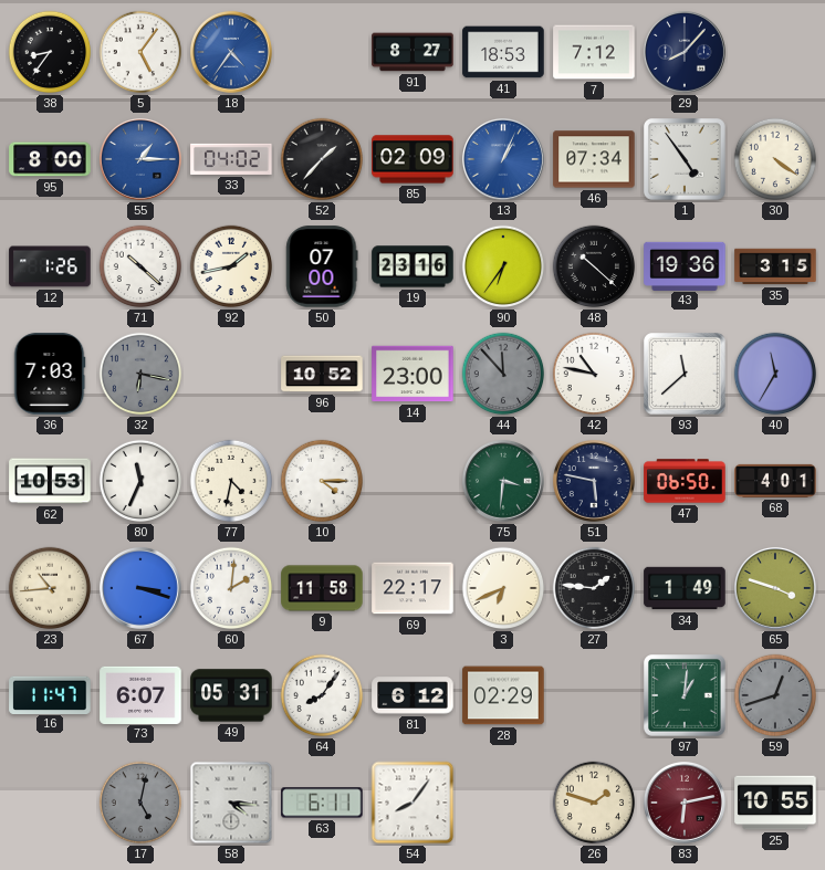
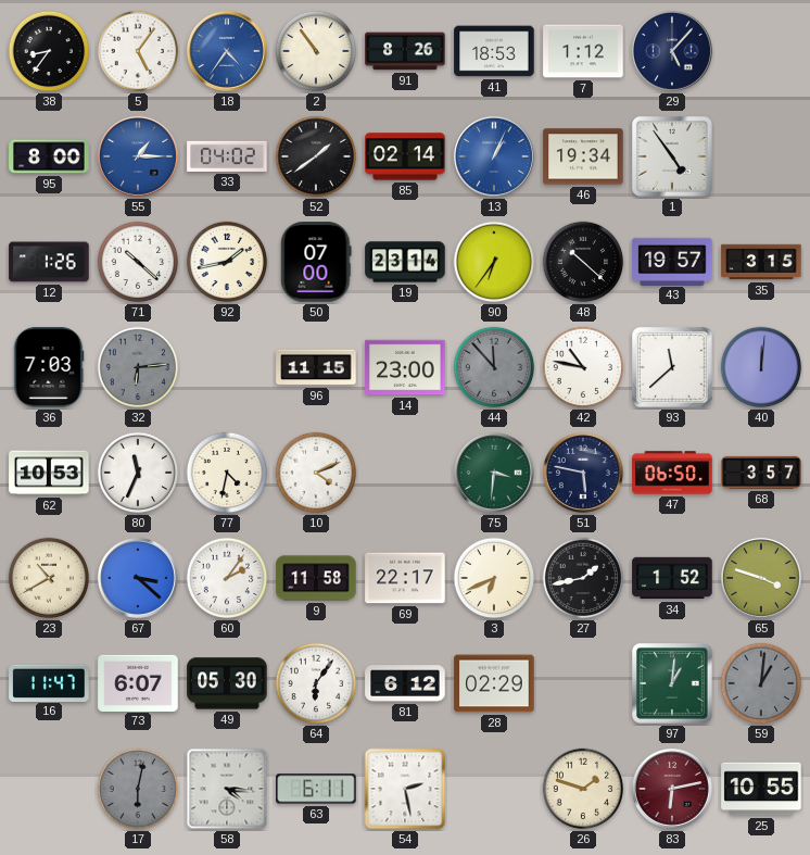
2: none -> 10:54 (316, 51)
91: 8:27 -> 8:26 (405, 51)
7: 7:12 -> 1:12 (583, 51)
29: 8:07 -> 5:07 (672, 51)
52: 1:37 -> 1:39 (316, 156)
85: 02:09 -> 02:14 (405, 156)
46: 07:34 -> 19:34 (583, 156)
30: 4:21 -> none (775, 159)
19: 23:16 -> 23:14 (405, 262)
43: 19:36 -> 19:57 (672, 261)
32: 6:17 -> 6:14 (138, 367)
96: 10:52 -> 11:15 (316, 367)
40: 11:35 -> 12:01 (761, 367)
10: 4:15 -> 4:11 (316, 473)
68: 4:01 -> 3:57 (761, 473)
23: 10:44 -> 10:40 (49, 578)
67: 3:18 -> 3:22 (138, 578)
60: 2:01 -> 2:06 (227, 578)
27: 1:46 -> 1:43 (583, 578)
34: 1:49 -> 1:52 (672, 578)
49: 05:31 -> 05:30 (227, 683)
64: 8:06 -> 6:06 (316, 683)
59: 12:42 -> 1:01 (761, 683)
17: 5:02 -> 6:02 (138, 789)
54: 8:06 -> 2:28 (405, 789)
